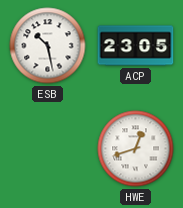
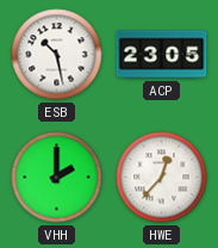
VHH: none -> 2:00 (57, 178)
HWE: 12:42 -> 12:37 (162, 178)
